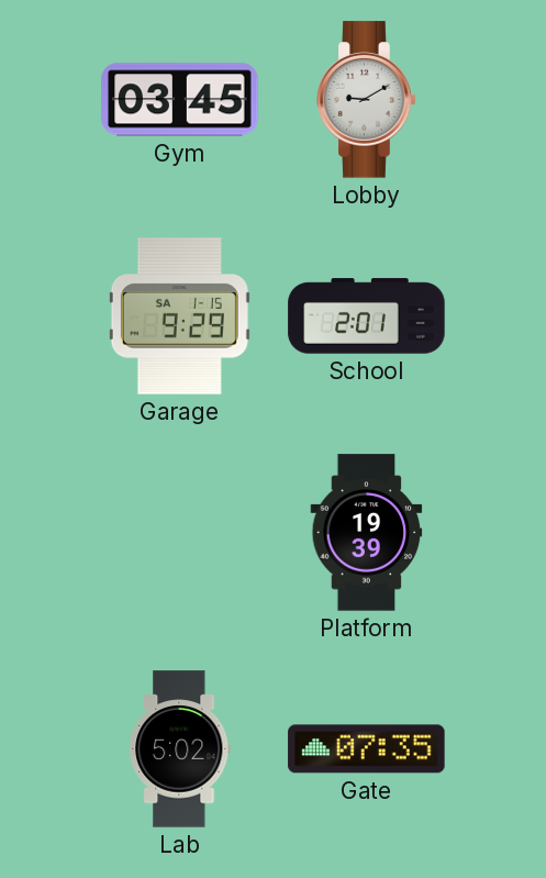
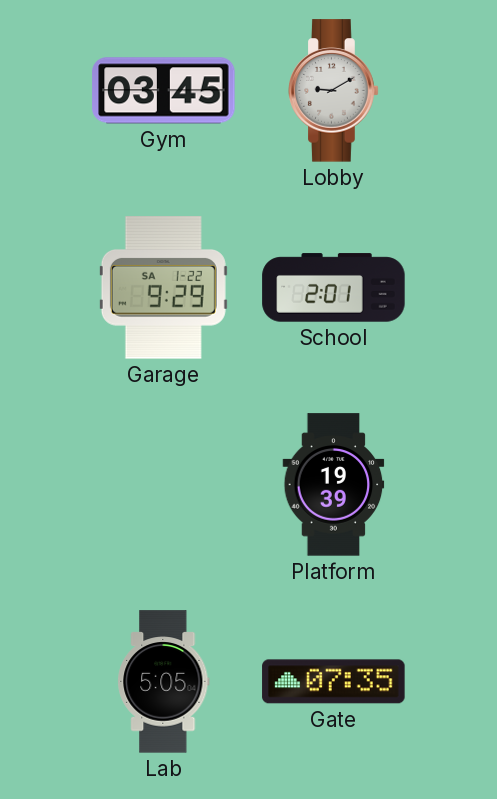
Garage date: SA 1-15 -> SA 1-22 (163, 288)
Lab: 5:02 -> 5:05 (164, 682)
